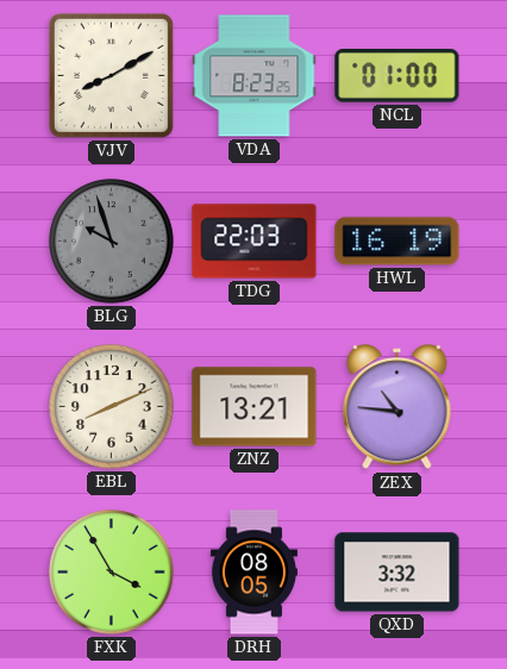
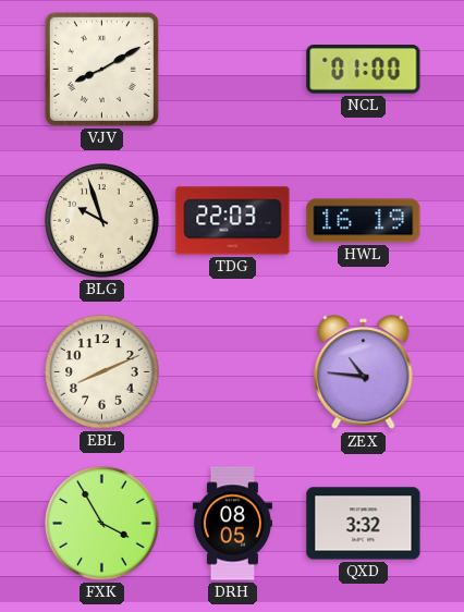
VDA: 8:23 -> none (255, 76)
BLG dial: grey -> cream (102, 221)
ZNZ: 13:21 -> none (255, 407)
